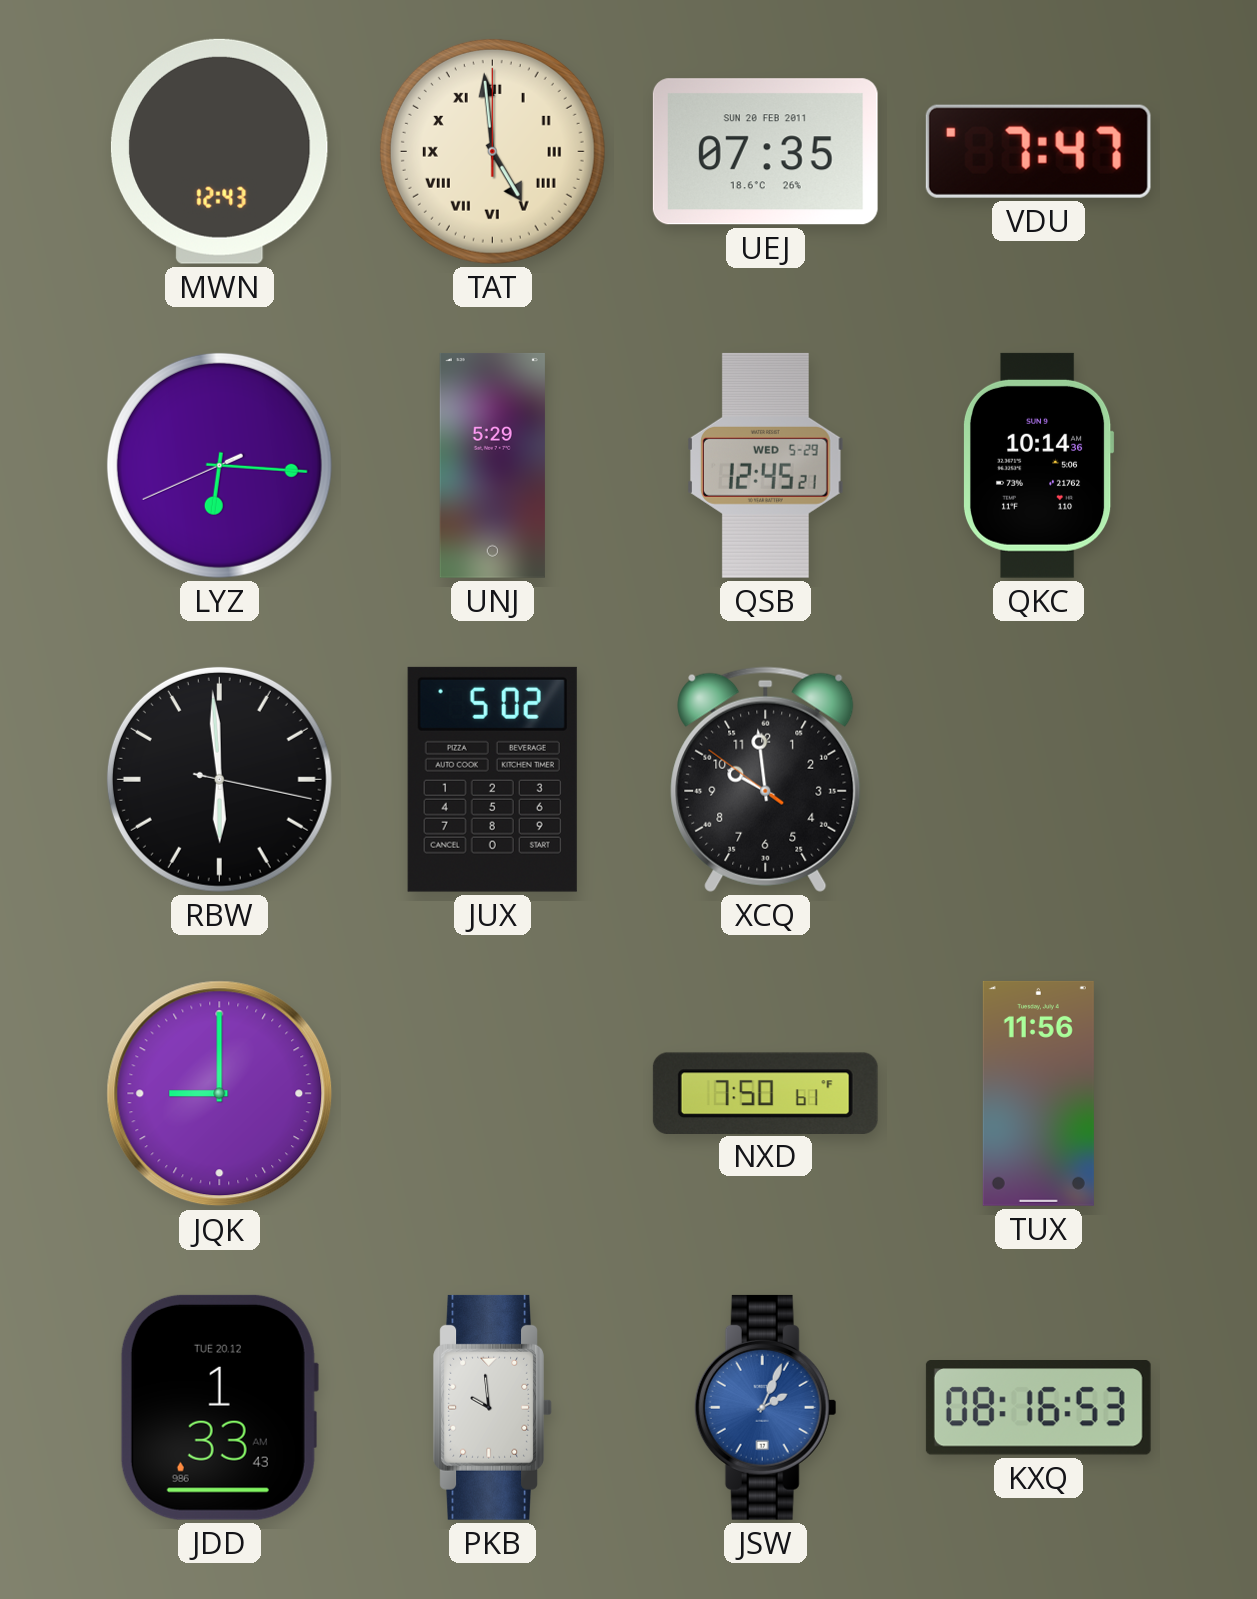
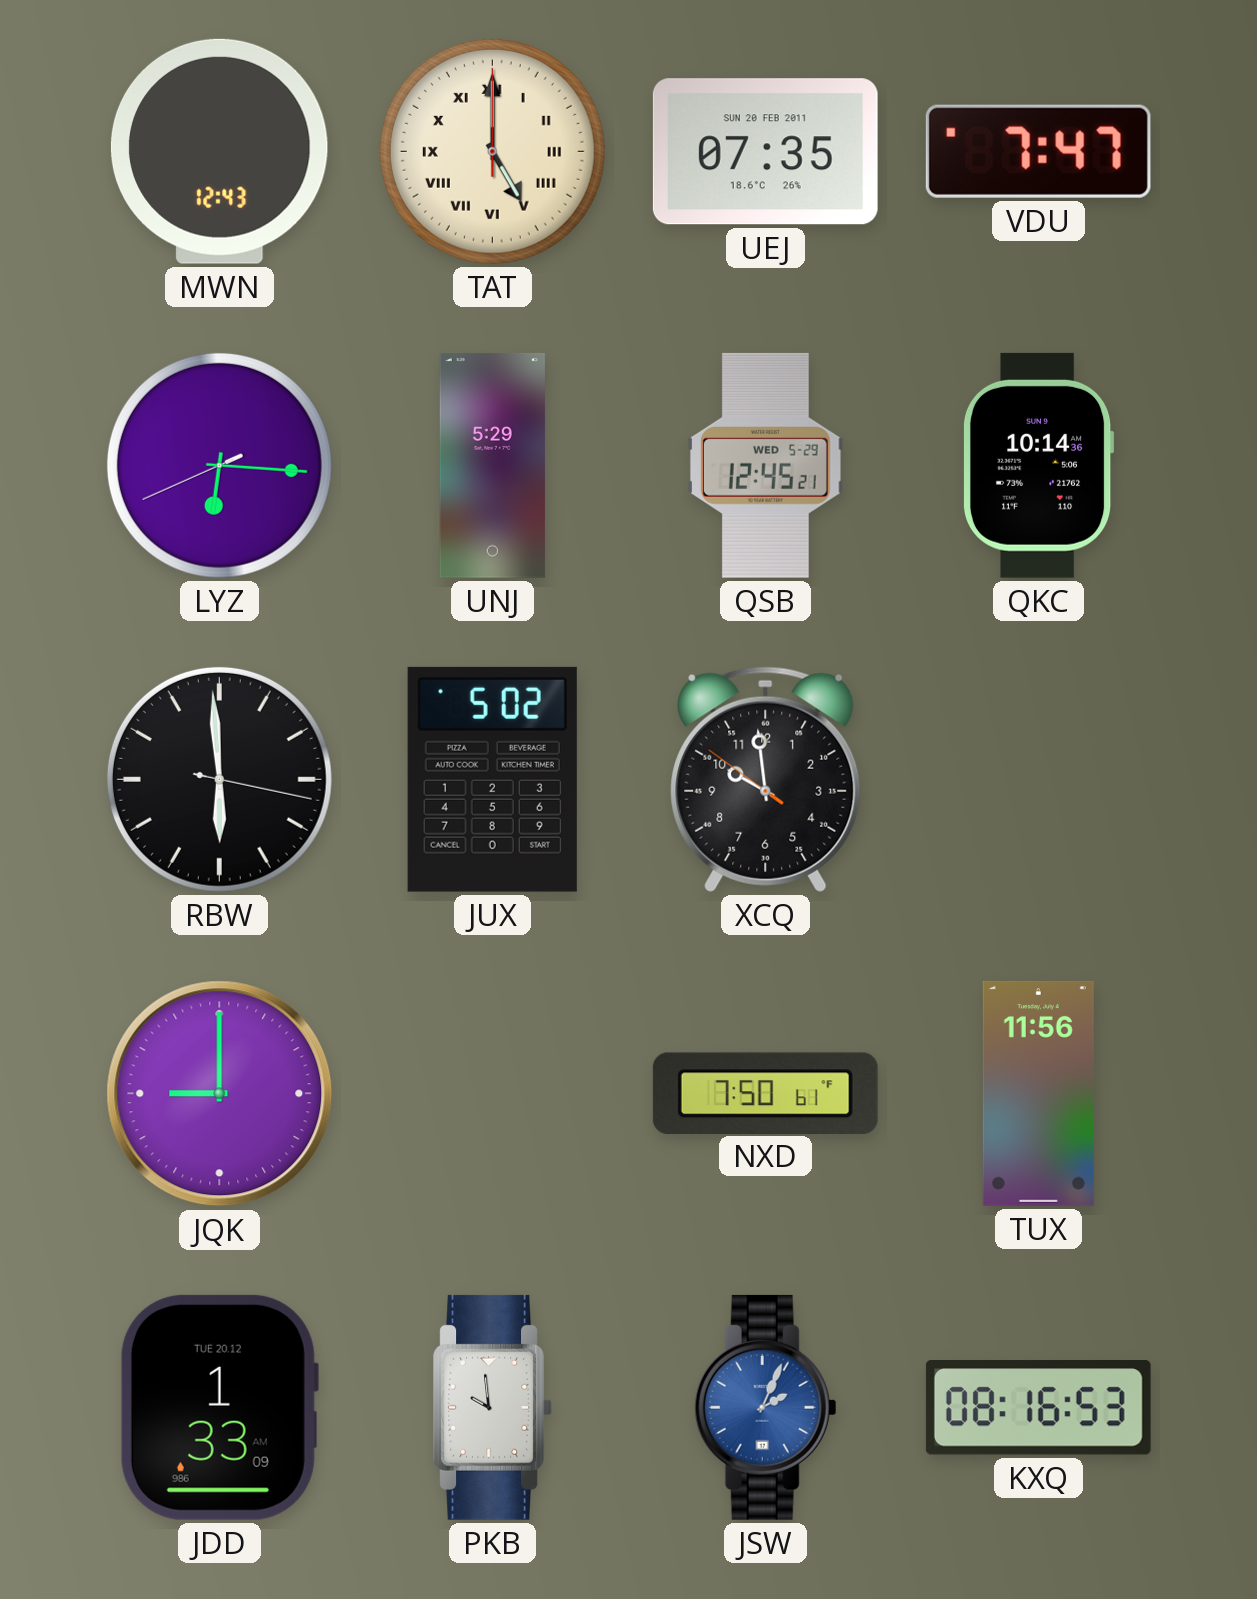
TAT: 4:59 -> 5:00 (492, 151)
JDD: 1:33:43 AM -> 1:33:09 AM (219, 1407)
